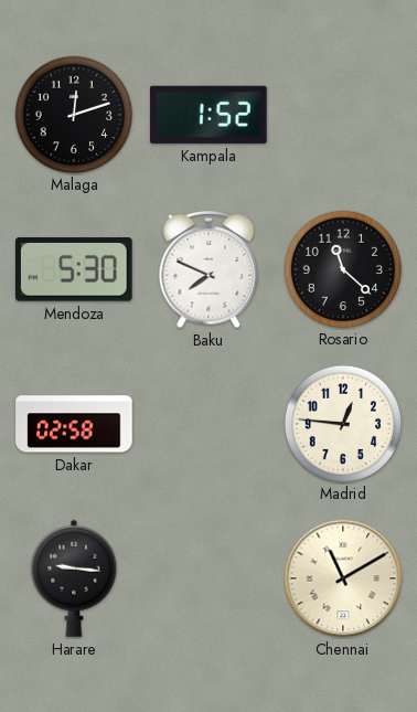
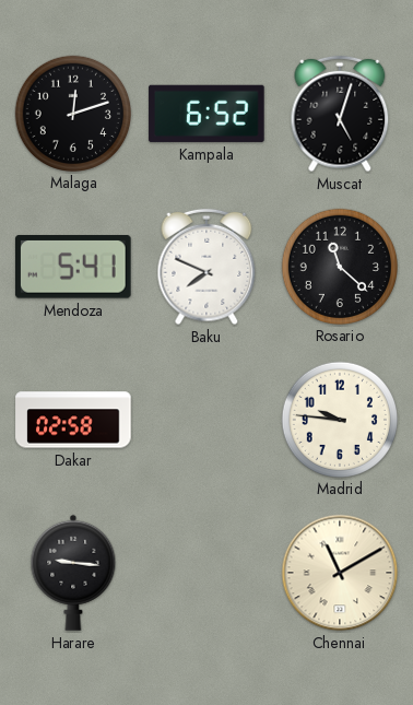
Kampala: 1:52 -> 6:52 (206, 114)
Muscat: none -> 5:03 (340, 114)
Mendoza: 5:30 -> 5:41 (74, 267)
Madrid: 12:46 -> 9:46 (339, 419)
